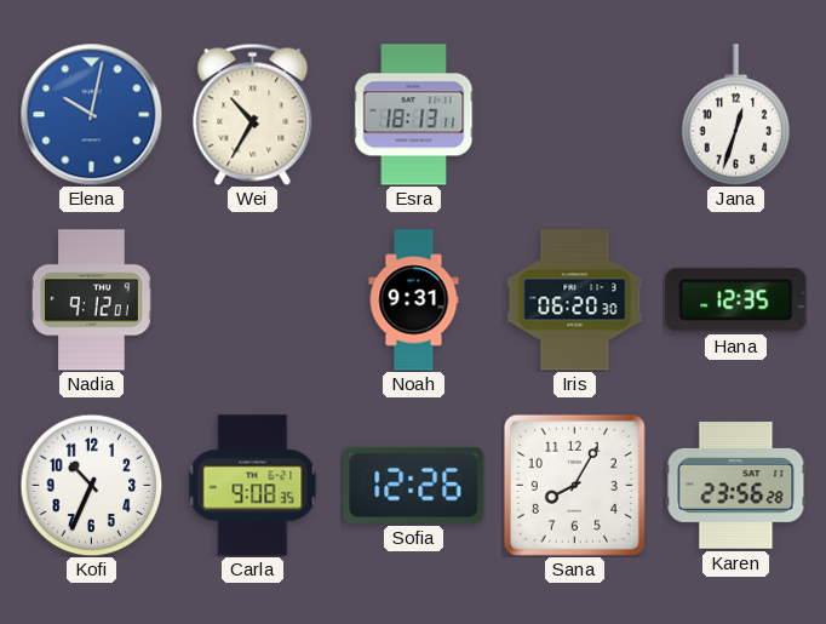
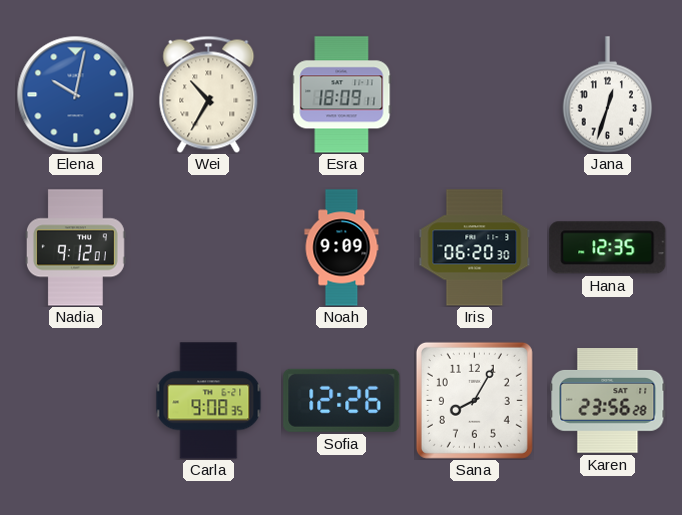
Esra: 18:13 -> 18:09 (342, 95)
Noah: 9:31 -> 9:09 (342, 248)
Kofi: 10:34 -> none (91, 485)
